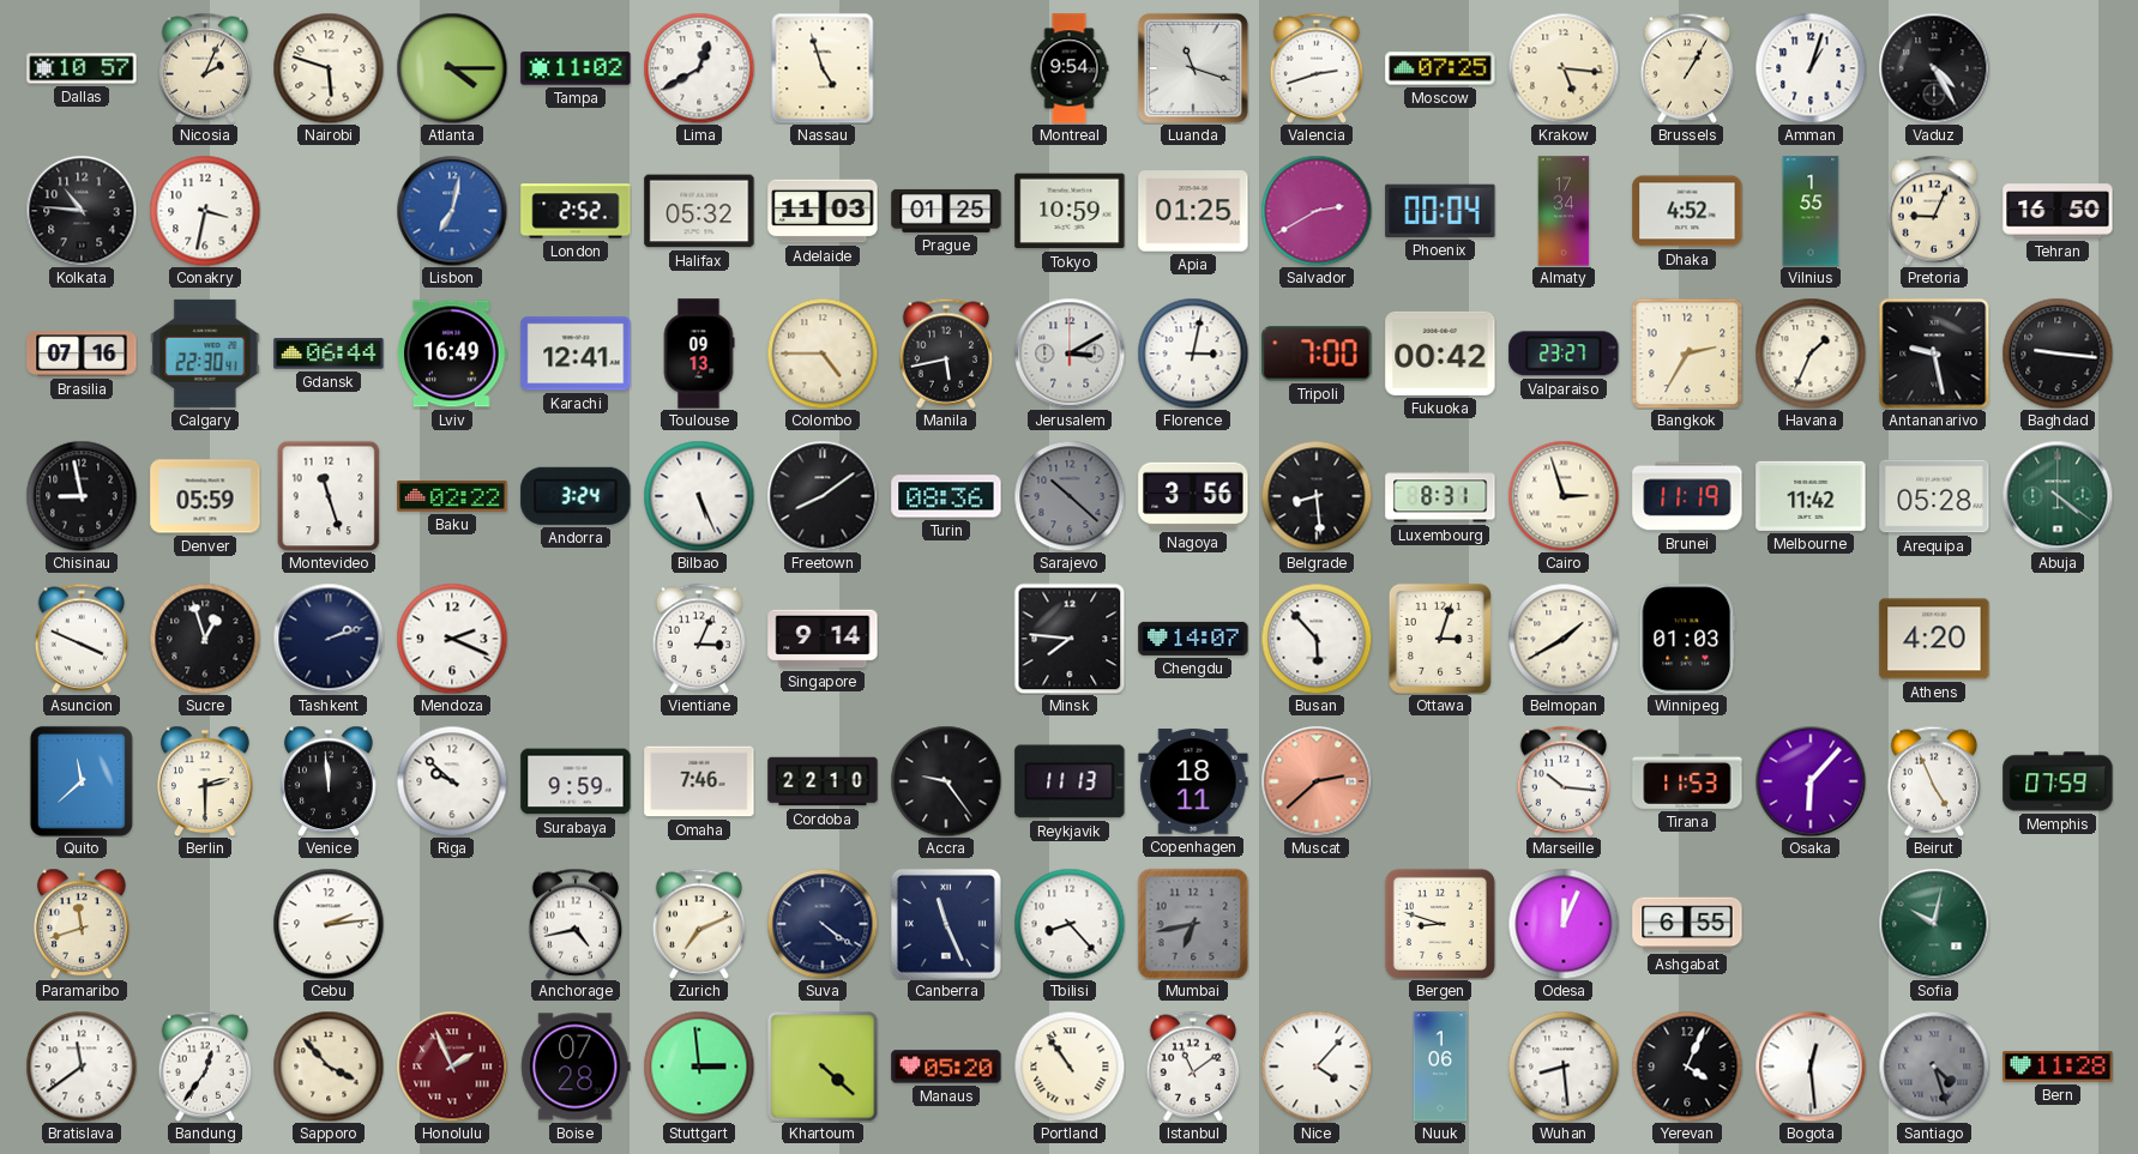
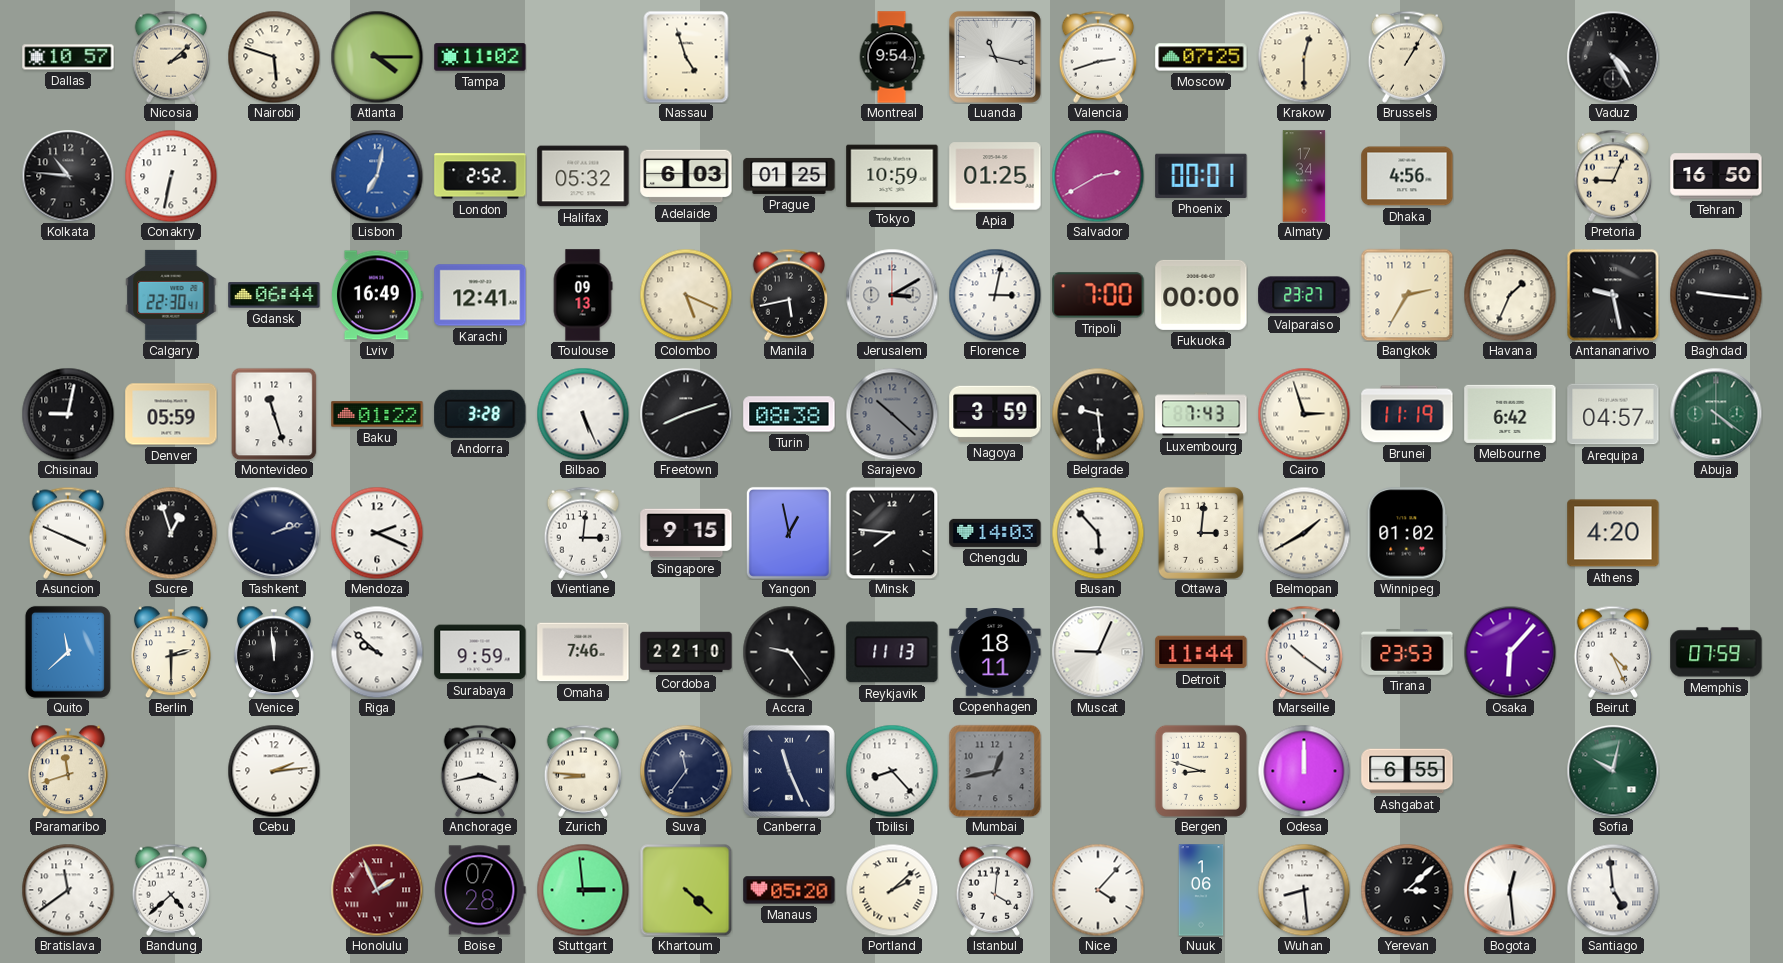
Nicosia: 2:04 -> 2:08 (171, 57)
Lima: 12:40 -> none (699, 68)
Luanda: 11:18 -> 11:17 (995, 57)
Krakow: 5:16 -> 12:30 (1304, 57)
Amman: 1:03 -> none (1811, 68)
Conakry: 3:32 -> 6:32 (171, 176)
Adelaide: 11:03 -> 6:03 (686, 176)
Phoenix: 00:04 -> 00:01 (1201, 176)
Dhaka: 4:52 -> 4:56 (1407, 176)
Vilnius: 1:55 -> none (1811, 211)
Brasilia: 07:16 -> none (82, 354)
Colombo: 4:45 -> 5:19 (686, 295)
Fukuoka: 00:42 -> 00:00 (1201, 295)
Chisinau: 8:58 -> 9:02 (68, 414)
Baku: 02:22 -> 01:22 (377, 414)
Andorra: 3:24 -> 3:28 (480, 414)
Freetown: 8:09 -> 8:12 (686, 414)
Turin: 08:36 -> 08:38 (789, 414)
Nagoya: 3:56 -> 3:59 (995, 414)
Belgrade: 8:29 -> 9:29 (1098, 414)
Luxembourg: 8:31 -> 7:43 (1201, 414)
Melbourne: 11:42 -> 6:42 (1510, 414)
Arequipa: 05:28 -> 04:57 (1613, 414)
Vientiane: 3:04 -> 3:01 (583, 533)
Singapore: 9:14 -> 9:15 (686, 533)
Yangon: none -> 12:58 (789, 533)
Chengdu: 14:07 -> 14:03 (995, 533)
Ottawa: 3:03 -> 3:01 (1201, 533)
Winnipeg: 01:03 -> 01:02 (1407, 533)
Muscat: 2:38 -> 9:04 (1098, 652)
Muscat dial: salmon -> white (1098, 652)
Detroit: none -> 11:44 (1201, 652)
Marseille: 10:16 -> 10:21 (1304, 652)
Tirana: 11:53 -> 23:53 (1407, 652)
Beirut: 4:56 -> 4:26 (1613, 652)
Anchorage: 4:43 -> 3:43 (480, 771)
Zurich: 7:11 -> 8:46 (583, 771)
Suva: 4:21 -> 11:36 (686, 771)
Mumbai: 6:43 -> 12:43 (995, 771)
Odesa: 12:04 -> 12:00 (1304, 771)
Bandung: 12:36 -> 4:38 (171, 890)
Sapporo: 3:53 -> none (329, 1067)
Portland: 10:54 -> 2:08 (892, 890)
Istanbul: 11:09 -> 4:01 (995, 890)
Yerevan: 4:04 -> 3:08 (1407, 890)
Santiago: 4:27 -> 4:59 (1613, 890)
Santiago dial: grey -> white (1613, 890)
Bern: 11:28 -> none (2058, 1067)
